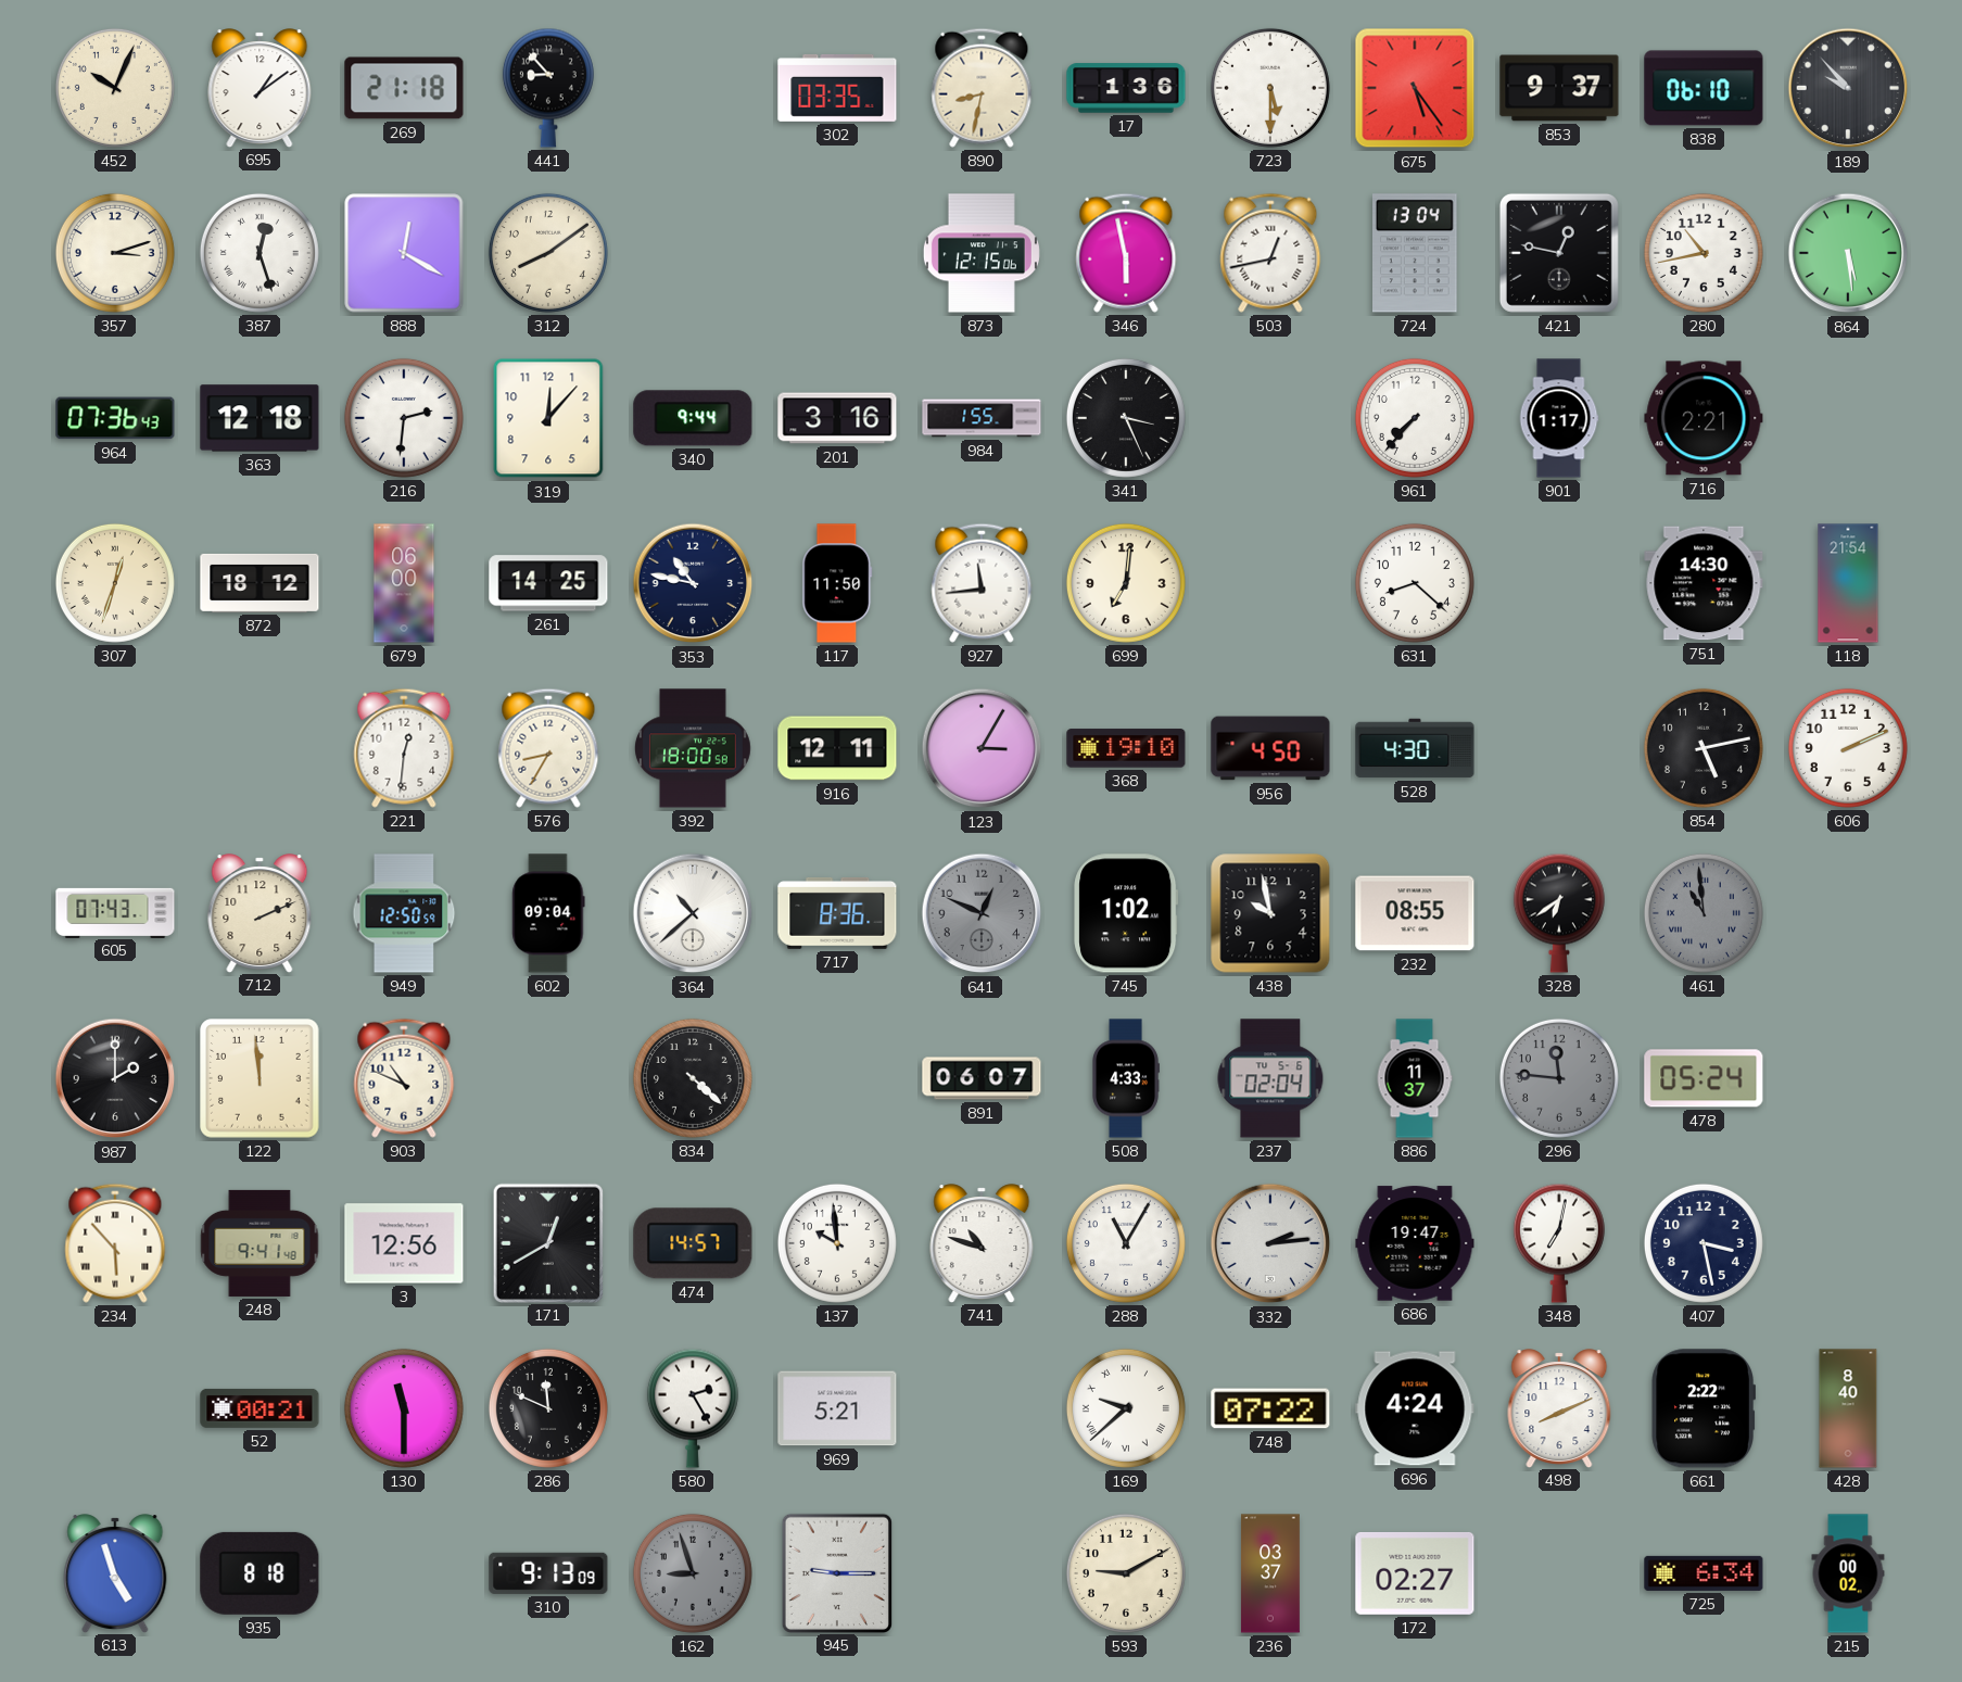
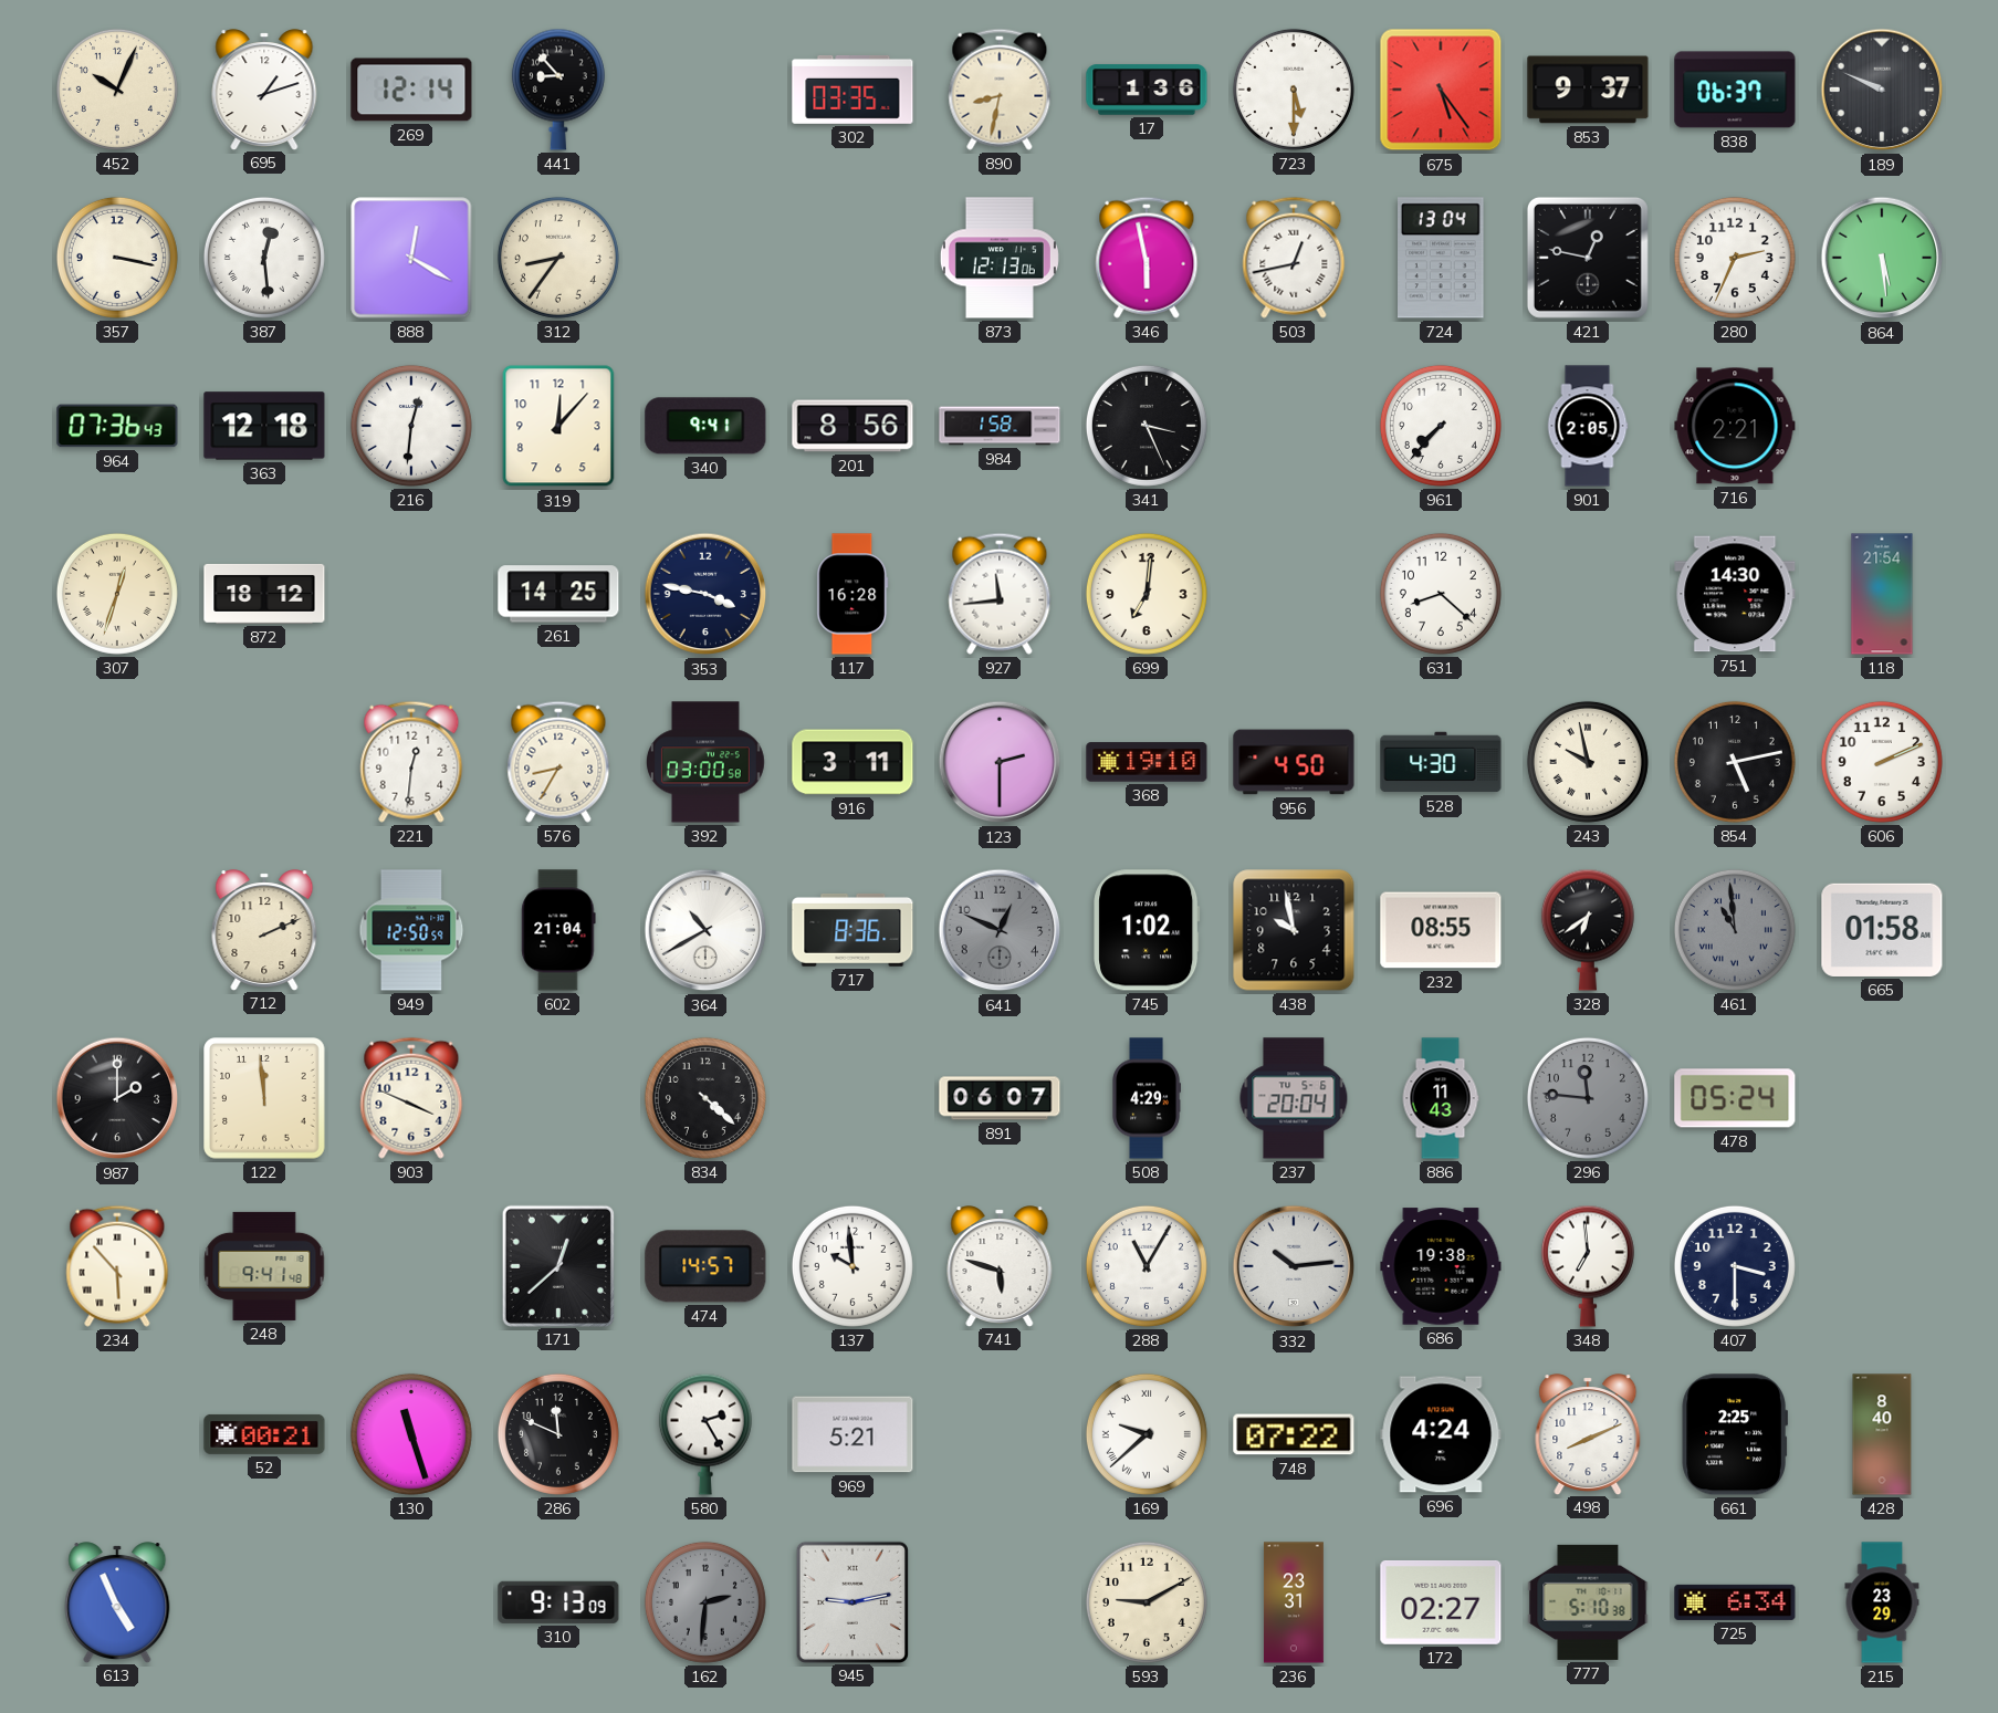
695: 1:09 -> 1:12 (264, 90)
269: 21:18 -> 12:14 (411, 90)
838: 06:10 -> 06:37 (1735, 90)
189: 9:53 -> 9:49 (1882, 90)
357: 3:12 -> 3:17 (117, 258)
387: 12:27 -> 12:29 (264, 258)
312: 8:09 -> 8:36 (558, 258)
873: 12:15 -> 12:13 (1000, 258)
280: 10:43 -> 2:34 (1735, 258)
216: 2:31 -> 12:31 (411, 426)
340: 9:44 -> 9:41 (705, 426)
201: 3:16 -> 8:56 (852, 426)
984: 1:55 -> 1:58 (1000, 426)
901: 1:17 -> 2:05 (1588, 426)
679: 06:00 -> none (404, 583)
353: 10:47 -> 3:47 (705, 594)
117: 11:50 -> 16:28 (852, 594)
392: 18:00 -> 03:00 (705, 762)
916: 12:11 -> 3:11 (852, 762)
123: 3:05 -> 2:30 (1000, 762)
243: none -> 9:58 (1588, 762)
605: 07:43 -> none (115, 912)
602: 09:04 -> 21:04 (558, 930)
364: 10:38 -> 10:40 (705, 930)
665: none -> 01:58 (1882, 930)
903: 10:49 -> 3:49 (411, 1098)
508: 4:33 -> 4:29 (1147, 1098)
237: 02:04 -> 20:04 (1294, 1098)
886: 11:37 -> 11:43 (1441, 1098)
3: 12:56 -> none (404, 1243)
171: 12:40 -> 12:38 (557, 1265)
741: 10:48 -> 5:48 (1000, 1266)
332: 2:14 -> 10:14 (1294, 1266)
686: 19:47 -> 19:38 (1441, 1266)
348: 7:02 -> 6:59 (1588, 1266)
407: 3:28 -> 3:30 (1735, 1266)
130: 11:30 -> 11:27 (411, 1434)
661: 2:22 -> 2:25 (1734, 1434)
613: 4:57 -> 4:56 (117, 1602)
935: 8:18 -> none (260, 1573)
162: 8:57 -> 2:31 (705, 1602)
945: 9:15 -> 9:13 (851, 1601)
236: 03:37 -> 23:31 (1294, 1602)
777: none -> 5:10 (1588, 1602)
215: 00:02 -> 23:29 (1882, 1602)
